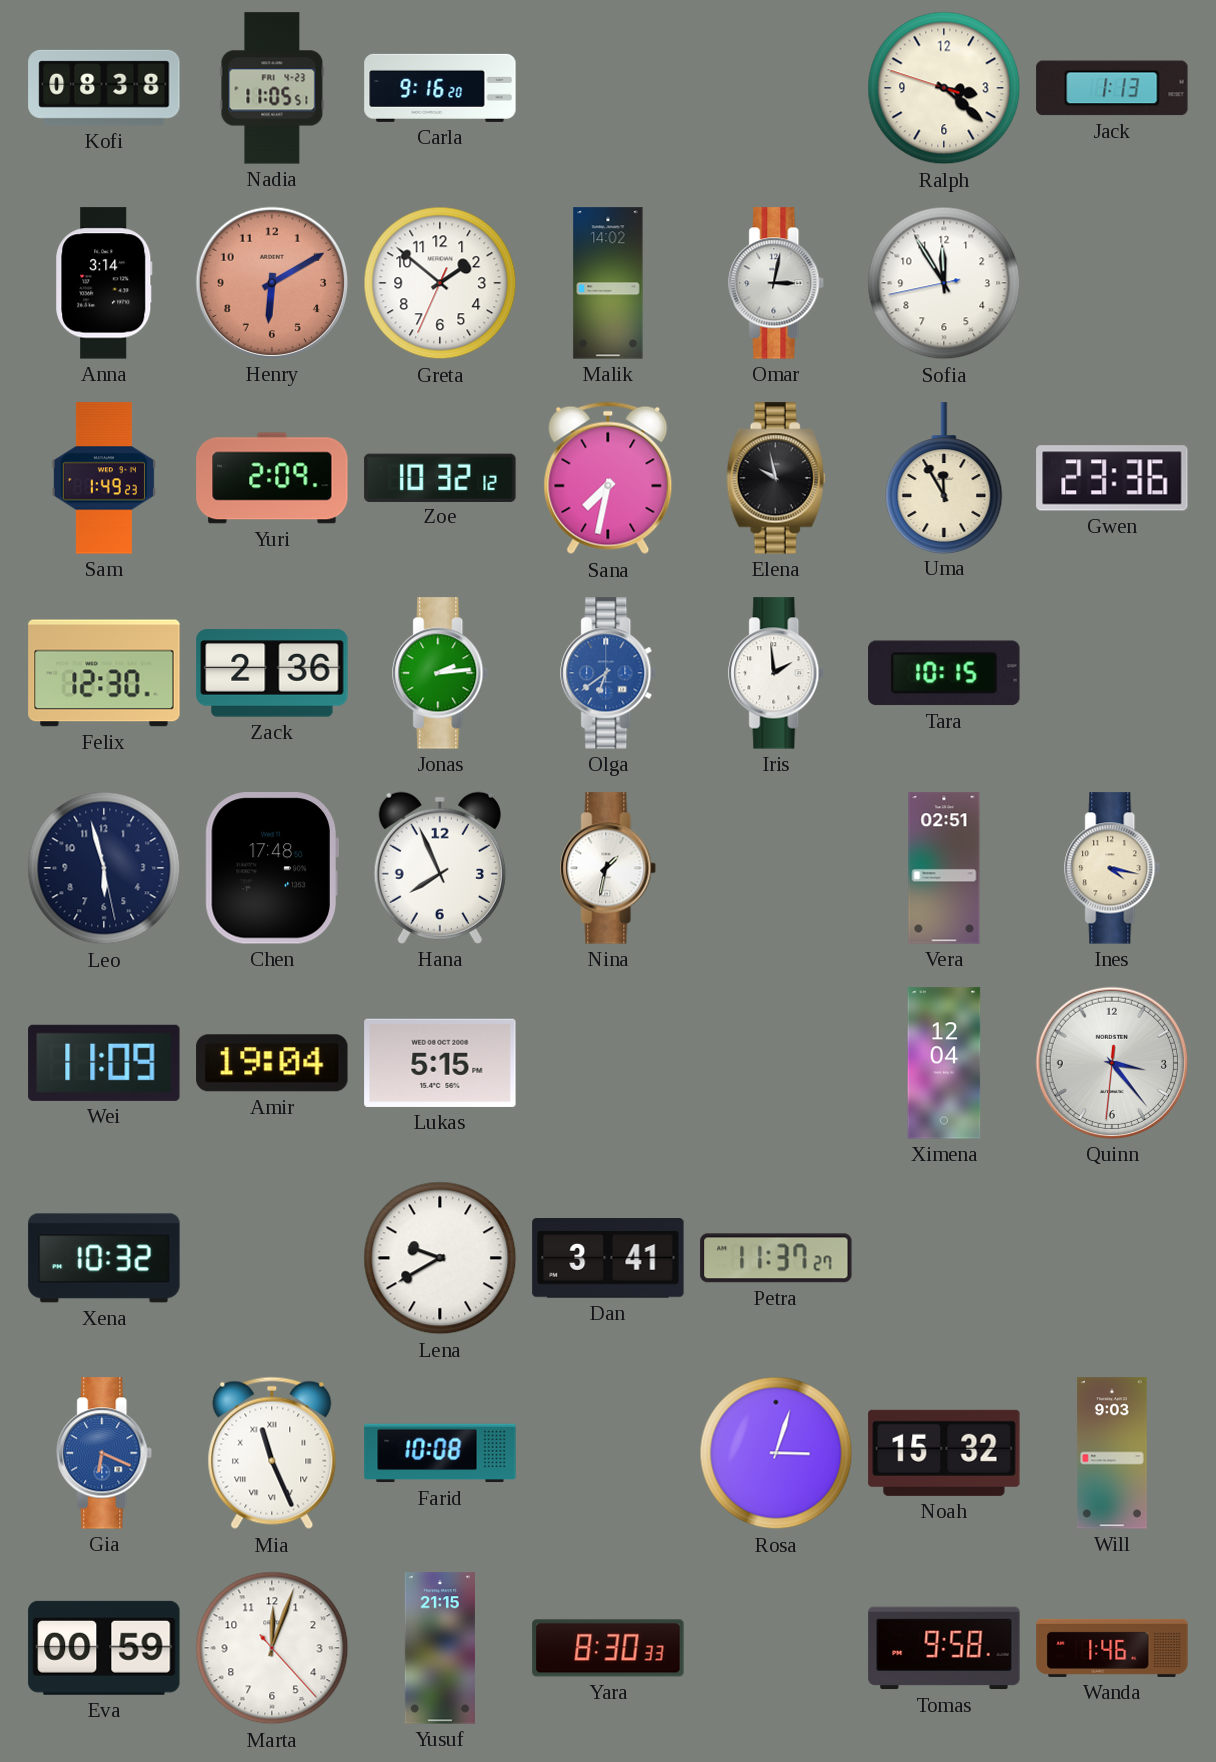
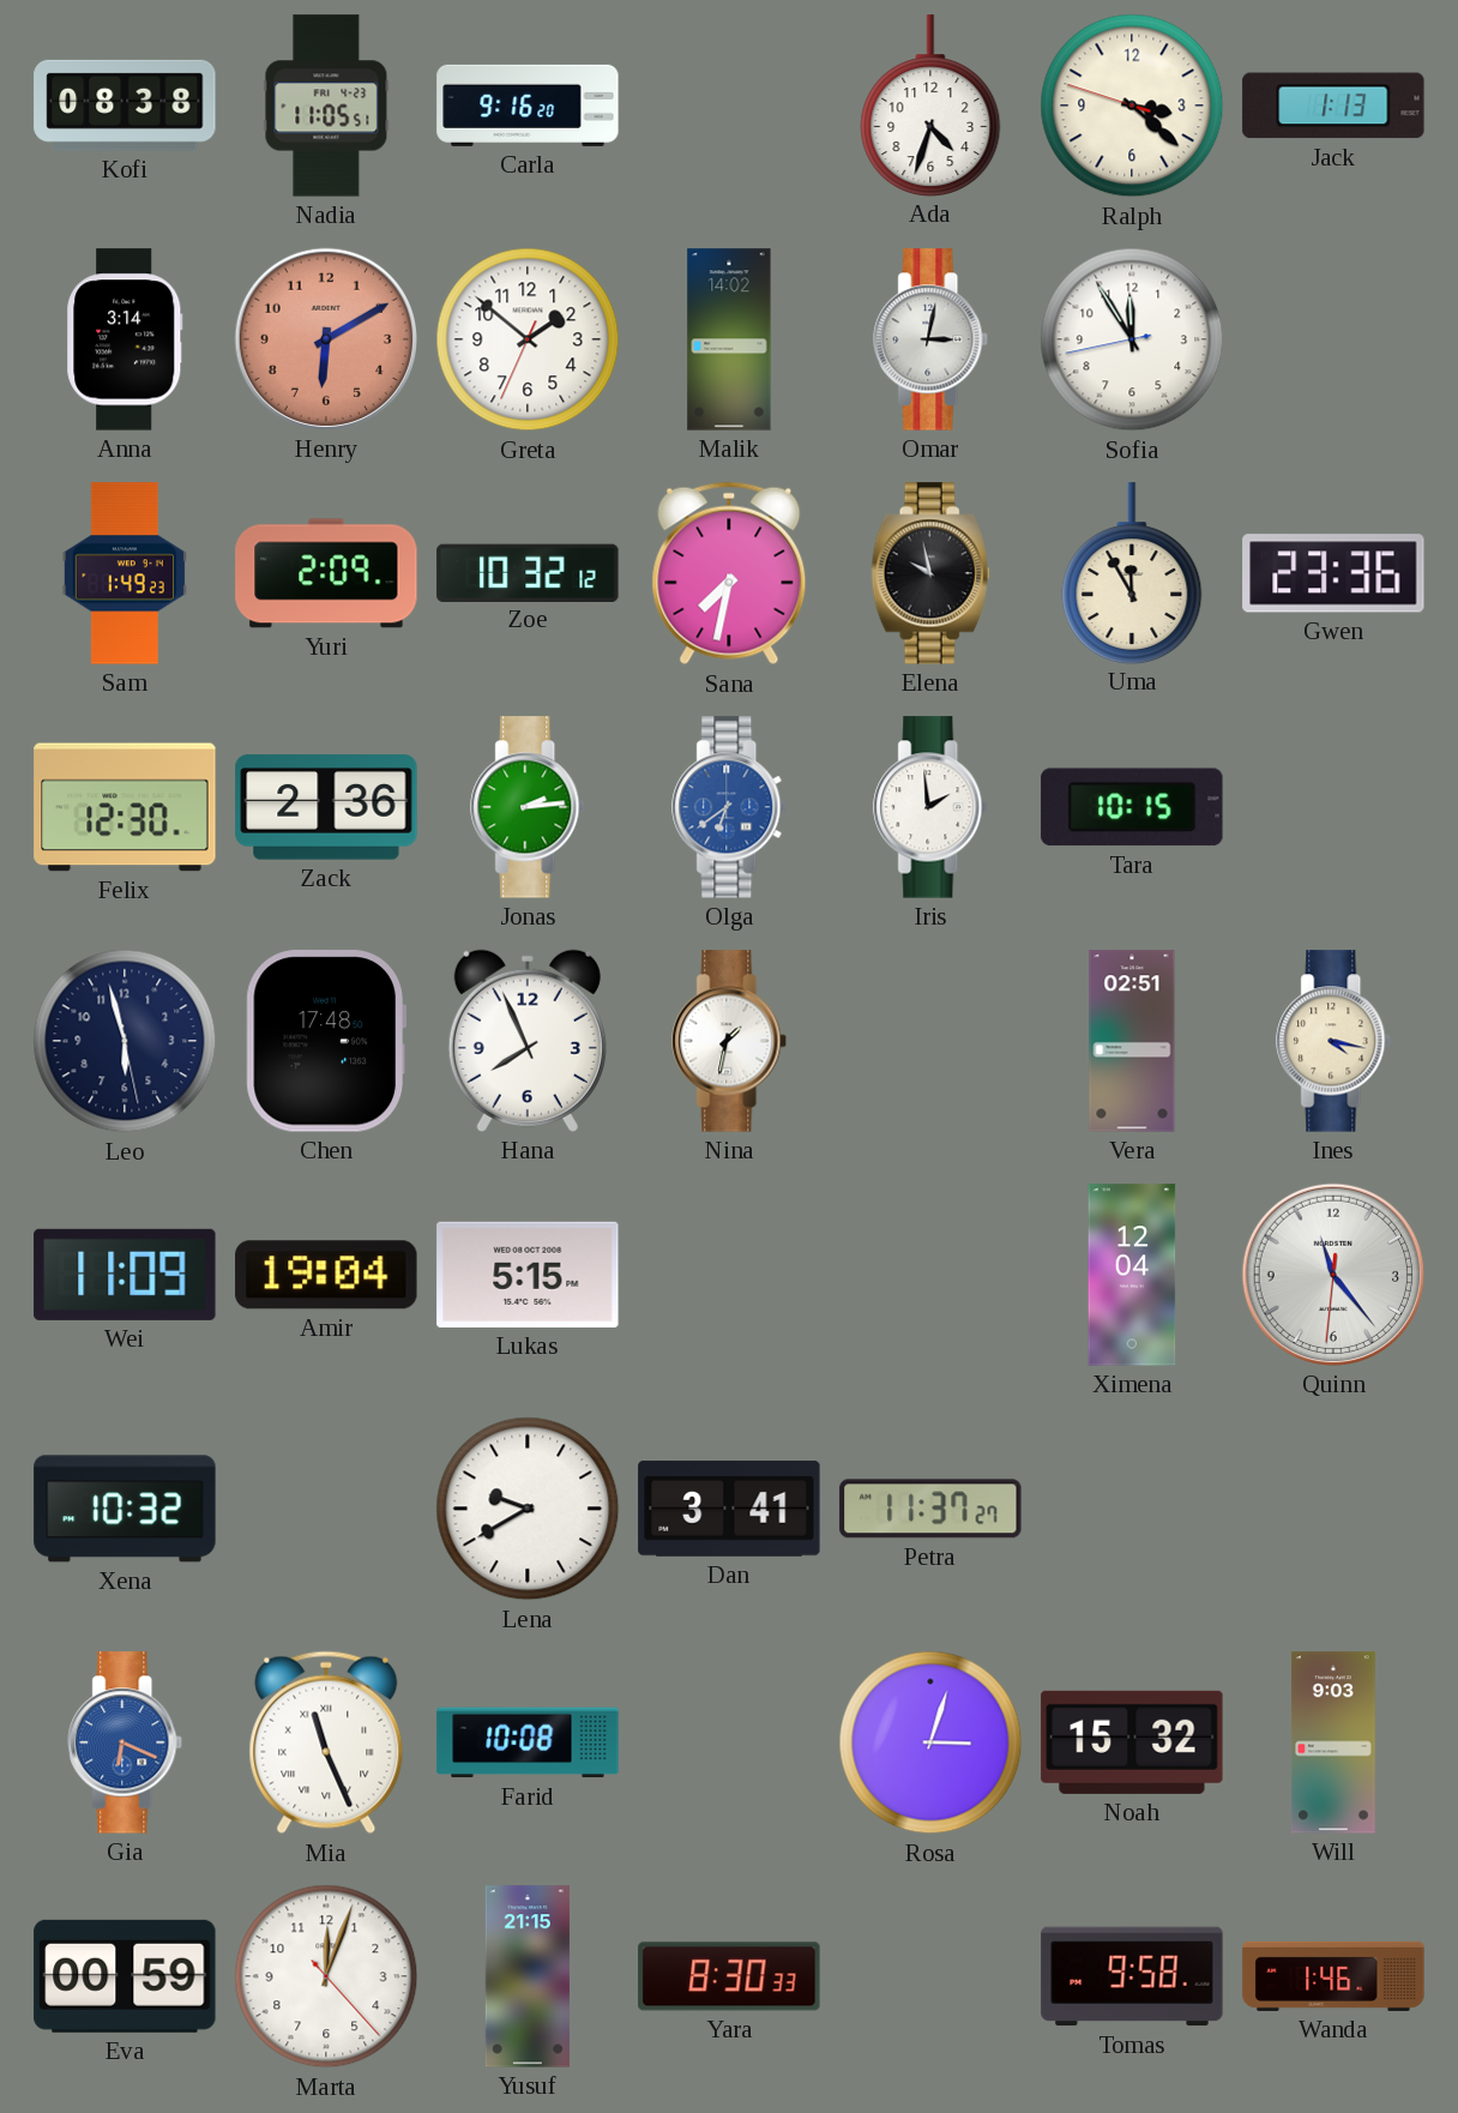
Ada: none -> 4:33 (930, 106)
Quinn: 3:23 -> 11:23 (1333, 1275)
